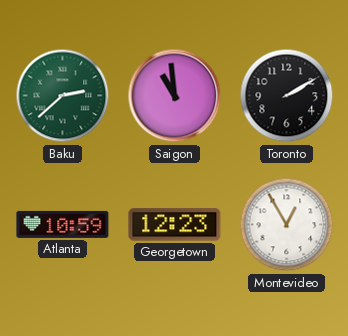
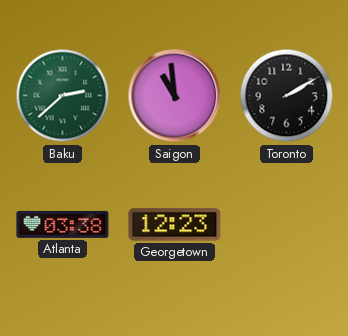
Atlanta: 10:59 -> 03:38 (63, 224)
Montevideo: 12:55 -> none (287, 225)
